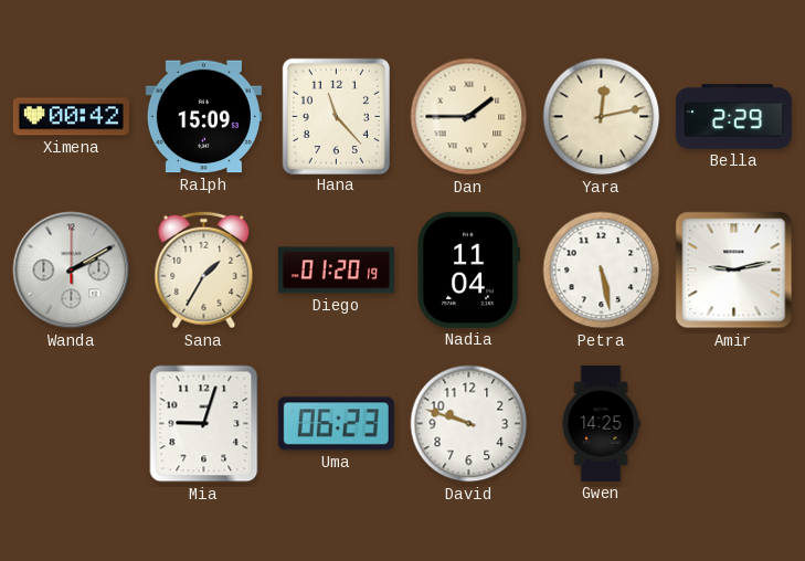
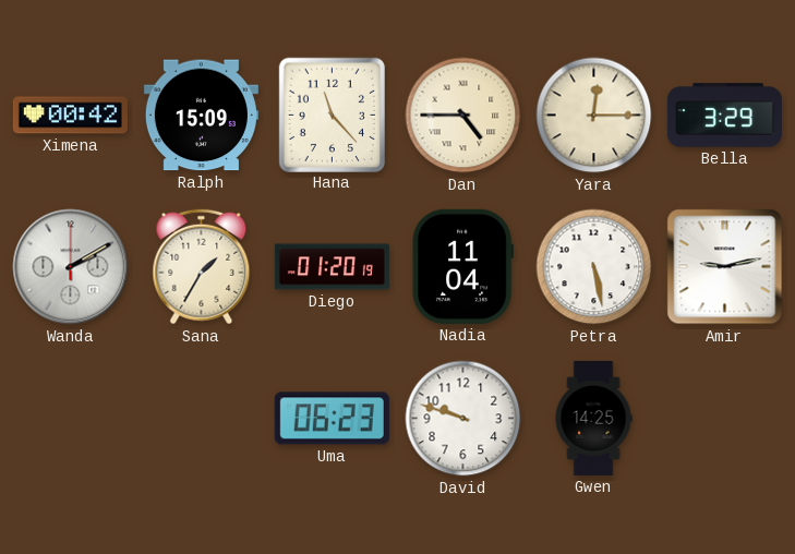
Dan: 1:45 -> 4:45 (463, 116)
Yara: 12:13 -> 12:15 (594, 116)
Bella: 2:29 -> 3:29 (724, 116)
Mia: 9:03 -> none (204, 424)
